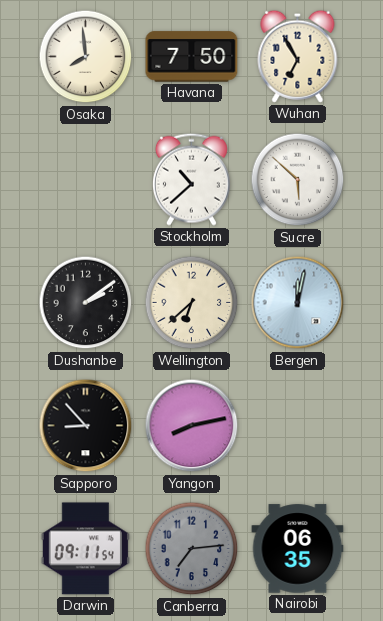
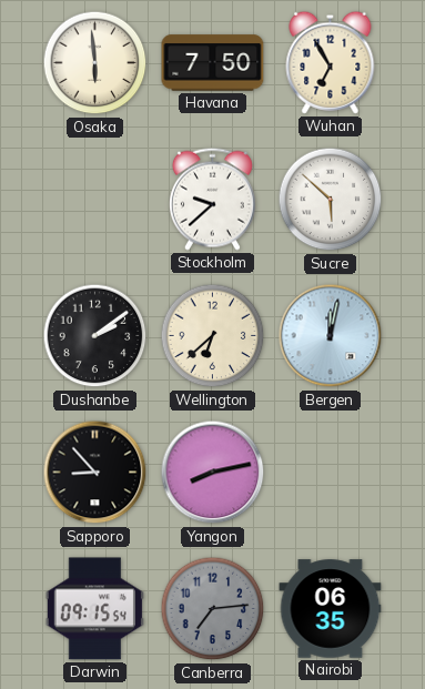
Osaka: 7:59 -> 5:59 (95, 63)
Stockholm: 10:38 -> 9:38 (212, 199)
Darwin: 09:11 -> 09:15 (94, 609)
